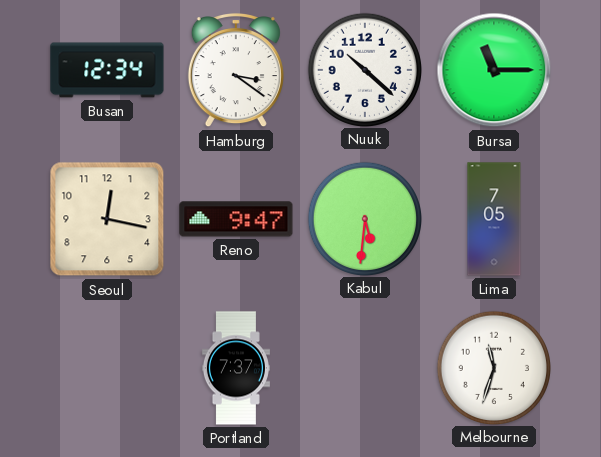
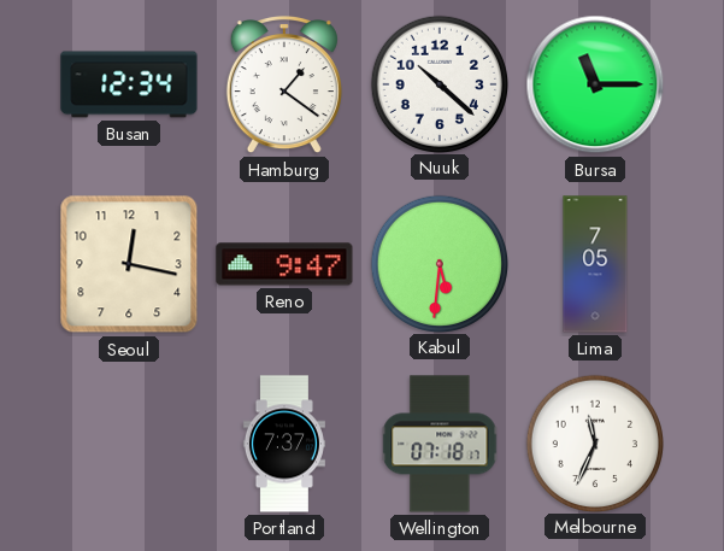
Hamburg: 3:21 -> 1:21 (284, 84)
Wellington: none -> 07:18 (440, 444)
Melbourne: 11:33 -> 11:34 (594, 442)
